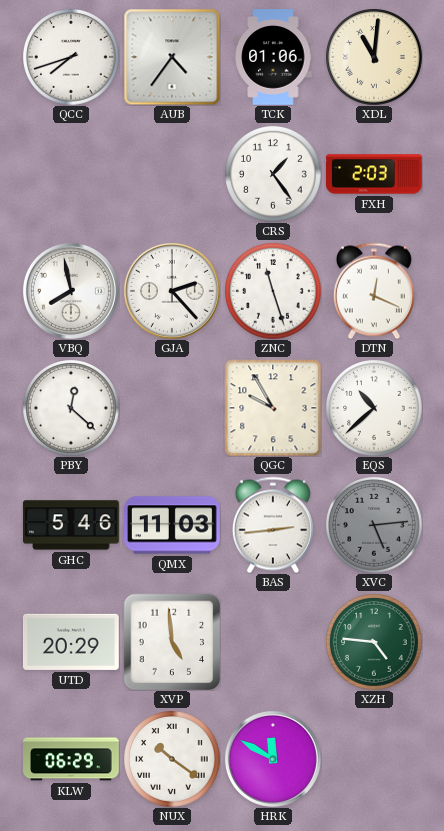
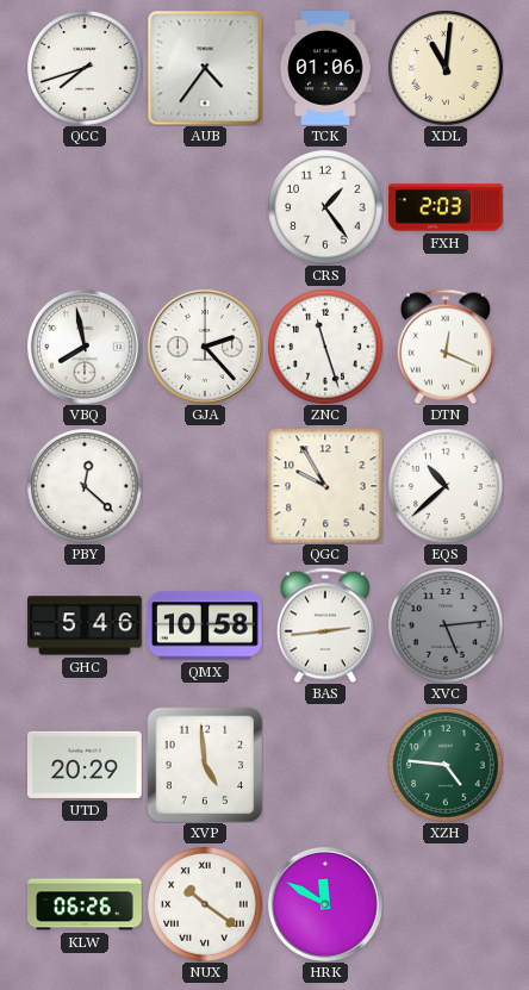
QMX: 11:03 -> 10:58 (206, 625)
KLW: 06:29 -> 06:26 (86, 904)
